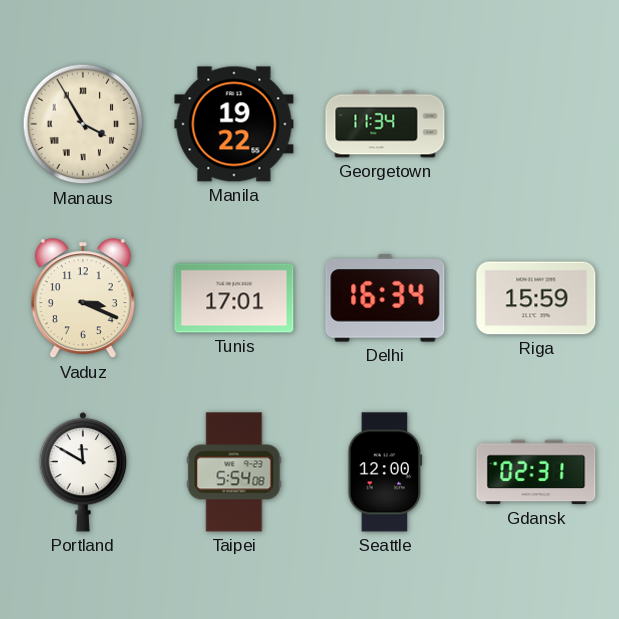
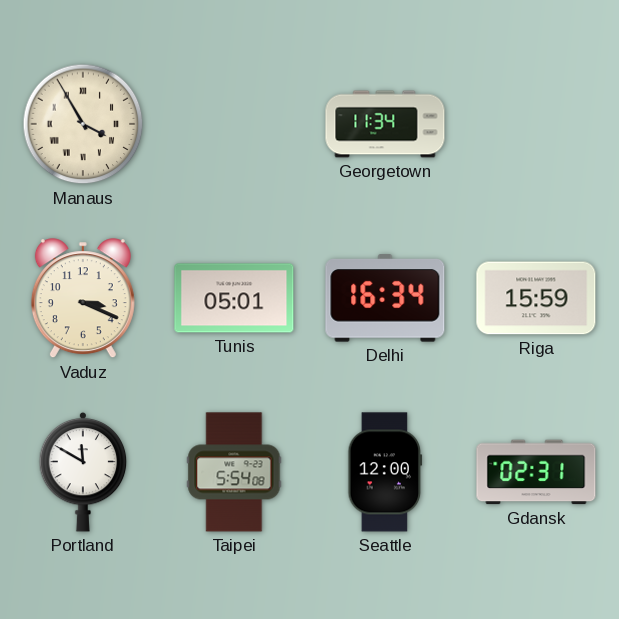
Manila: 19:22 -> none (234, 124)
Tunis: 17:01 -> 05:01 (234, 298)
